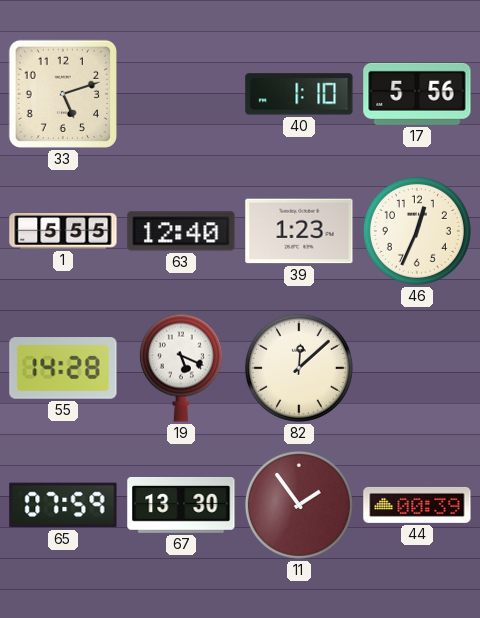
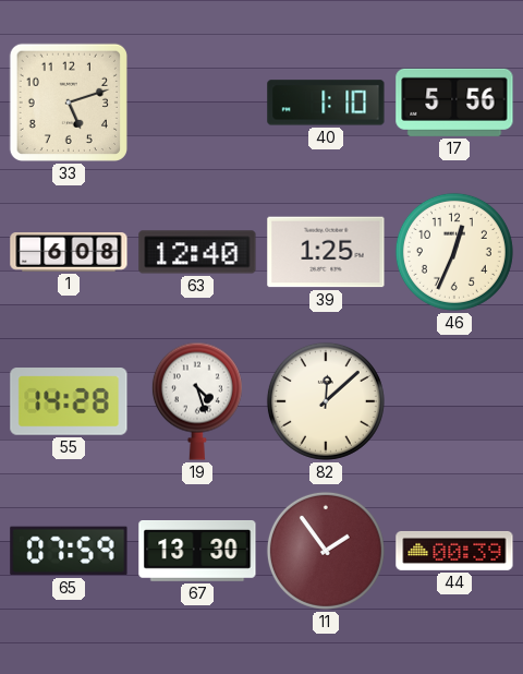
1: 5:55 -> 6:08 (69, 253)
39: 1:23 -> 1:25 (326, 252)
19: 5:19 -> 4:27 (197, 401)
